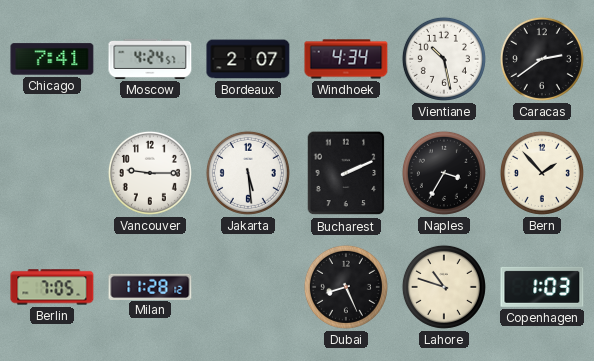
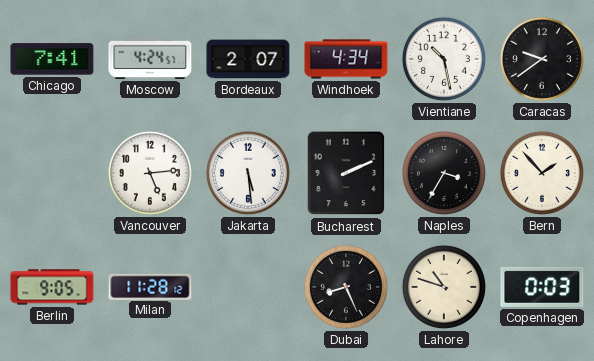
Caracas: 2:39 -> 9:39 (542, 59)
Vancouver: 9:15 -> 5:14 (150, 173)
Berlin: 7:05 -> 9:05 (52, 287)
Copenhagen: 1:03 -> 0:03 (542, 287)
